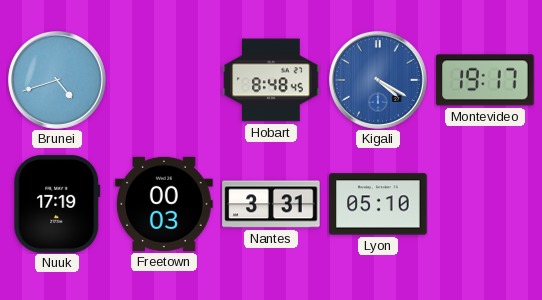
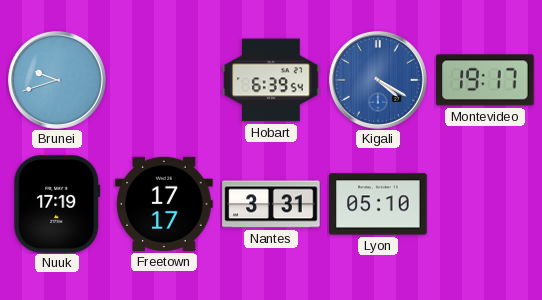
Brunei: 4:42 -> 9:42 (57, 80)
Hobart: 8:48 -> 6:39 (271, 80)
Freetown: 00:03 -> 17:17 (164, 204)
